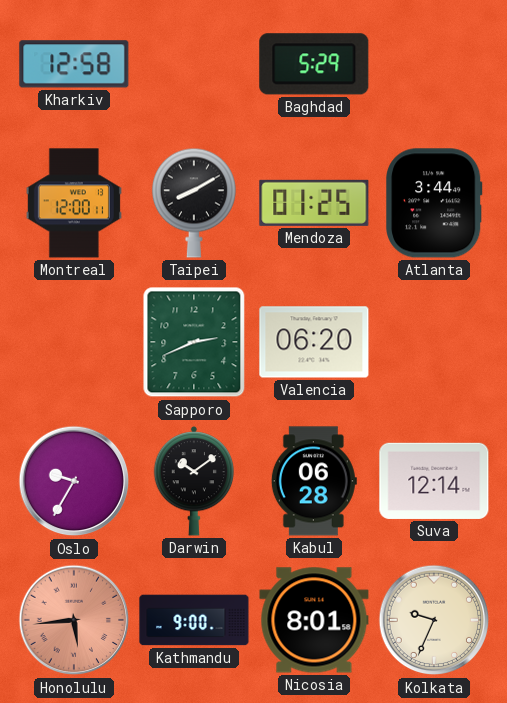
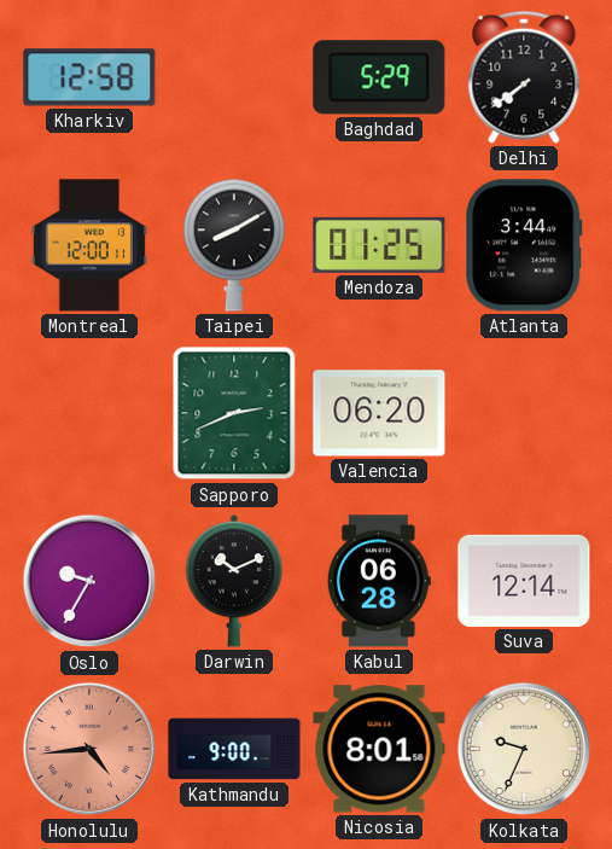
Delhi: none -> 7:39 (524, 77)
Darwin: 10:09 -> 10:11 (234, 581)
Honolulu: 5:44 -> 4:44 (89, 749)
